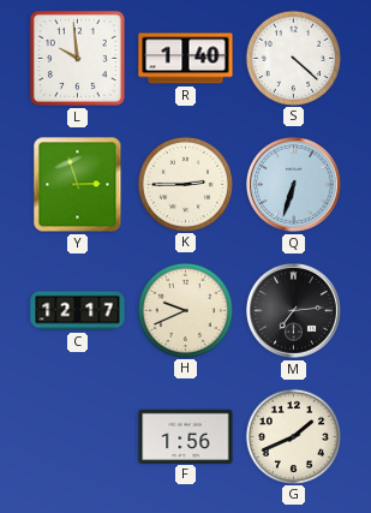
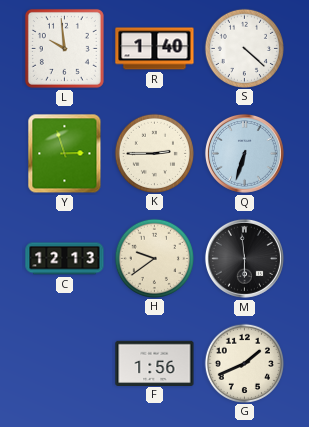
C: 12:17 -> 12:13 (65, 259)
H: 9:41 -> 9:39 (154, 258)
M: 7:14 -> 5:59 (244, 258)
